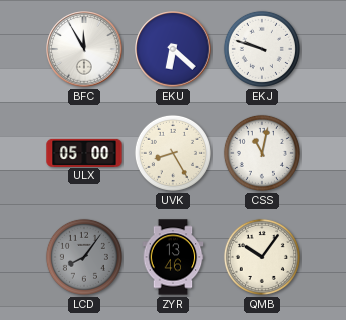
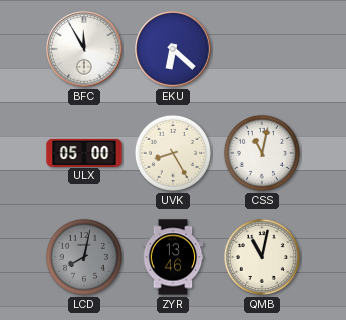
EKJ: 9:48 -> none (262, 49)
LCD: 8:06 -> 8:02 (84, 257)
QMB: 10:06 -> 11:02 (262, 257)
